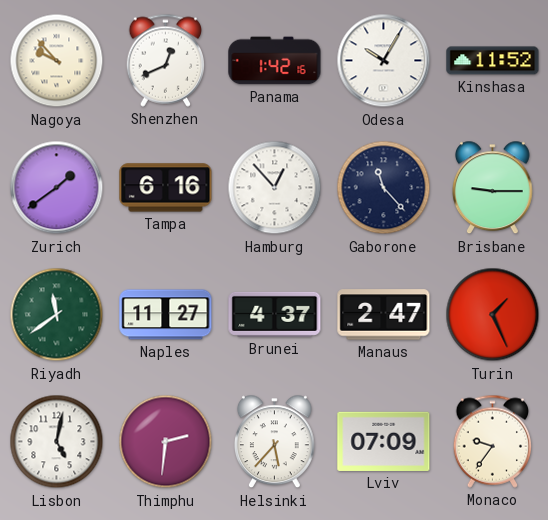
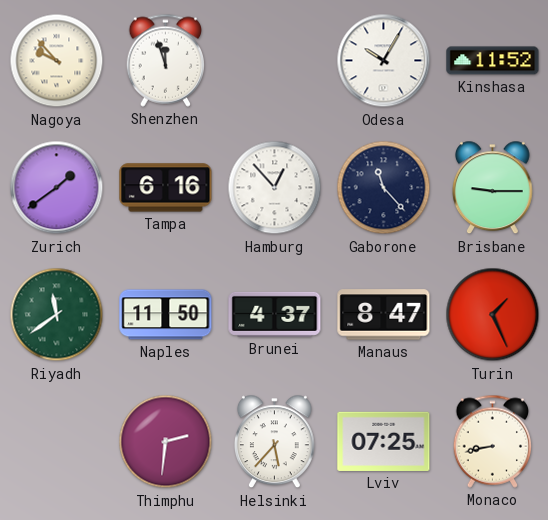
Shenzhen: 12:41 -> 11:57 (166, 60)
Panama: 1:42 -> none (275, 61)
Naples: 11:27 -> 11:50 (166, 315)
Manaus: 2:47 -> 8:47 (384, 315)
Lisbon: 5:02 -> none (57, 442)
Lviv: 07:09 -> 07:25 (384, 441)
Monaco: 9:36 -> 8:43 (493, 441)
